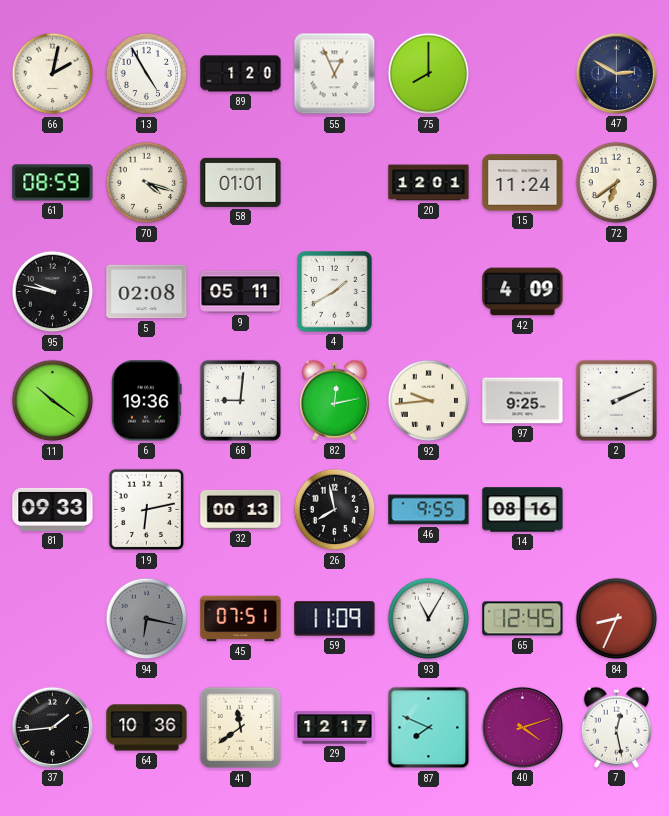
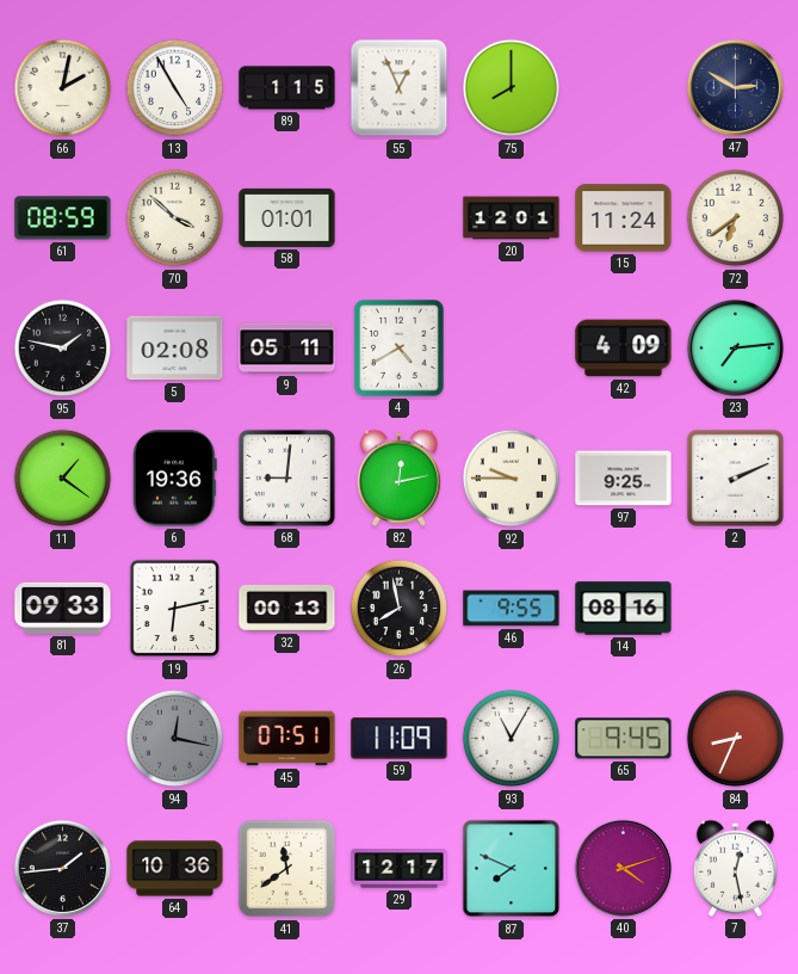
89: 1:20 -> 1:15 (287, 88)
70: 4:18 -> 3:52 (175, 218)
95: 9:47 -> 1:47 (63, 349)
4: 1:40 -> 4:40 (398, 347)
23: none -> 7:14 (735, 347)
11: 10:21 -> 1:21 (63, 479)
92: 9:44 -> 9:45 (512, 479)
94: 6:17 -> 12:17 (175, 739)
65: 12:45 -> 9:45 (624, 739)
